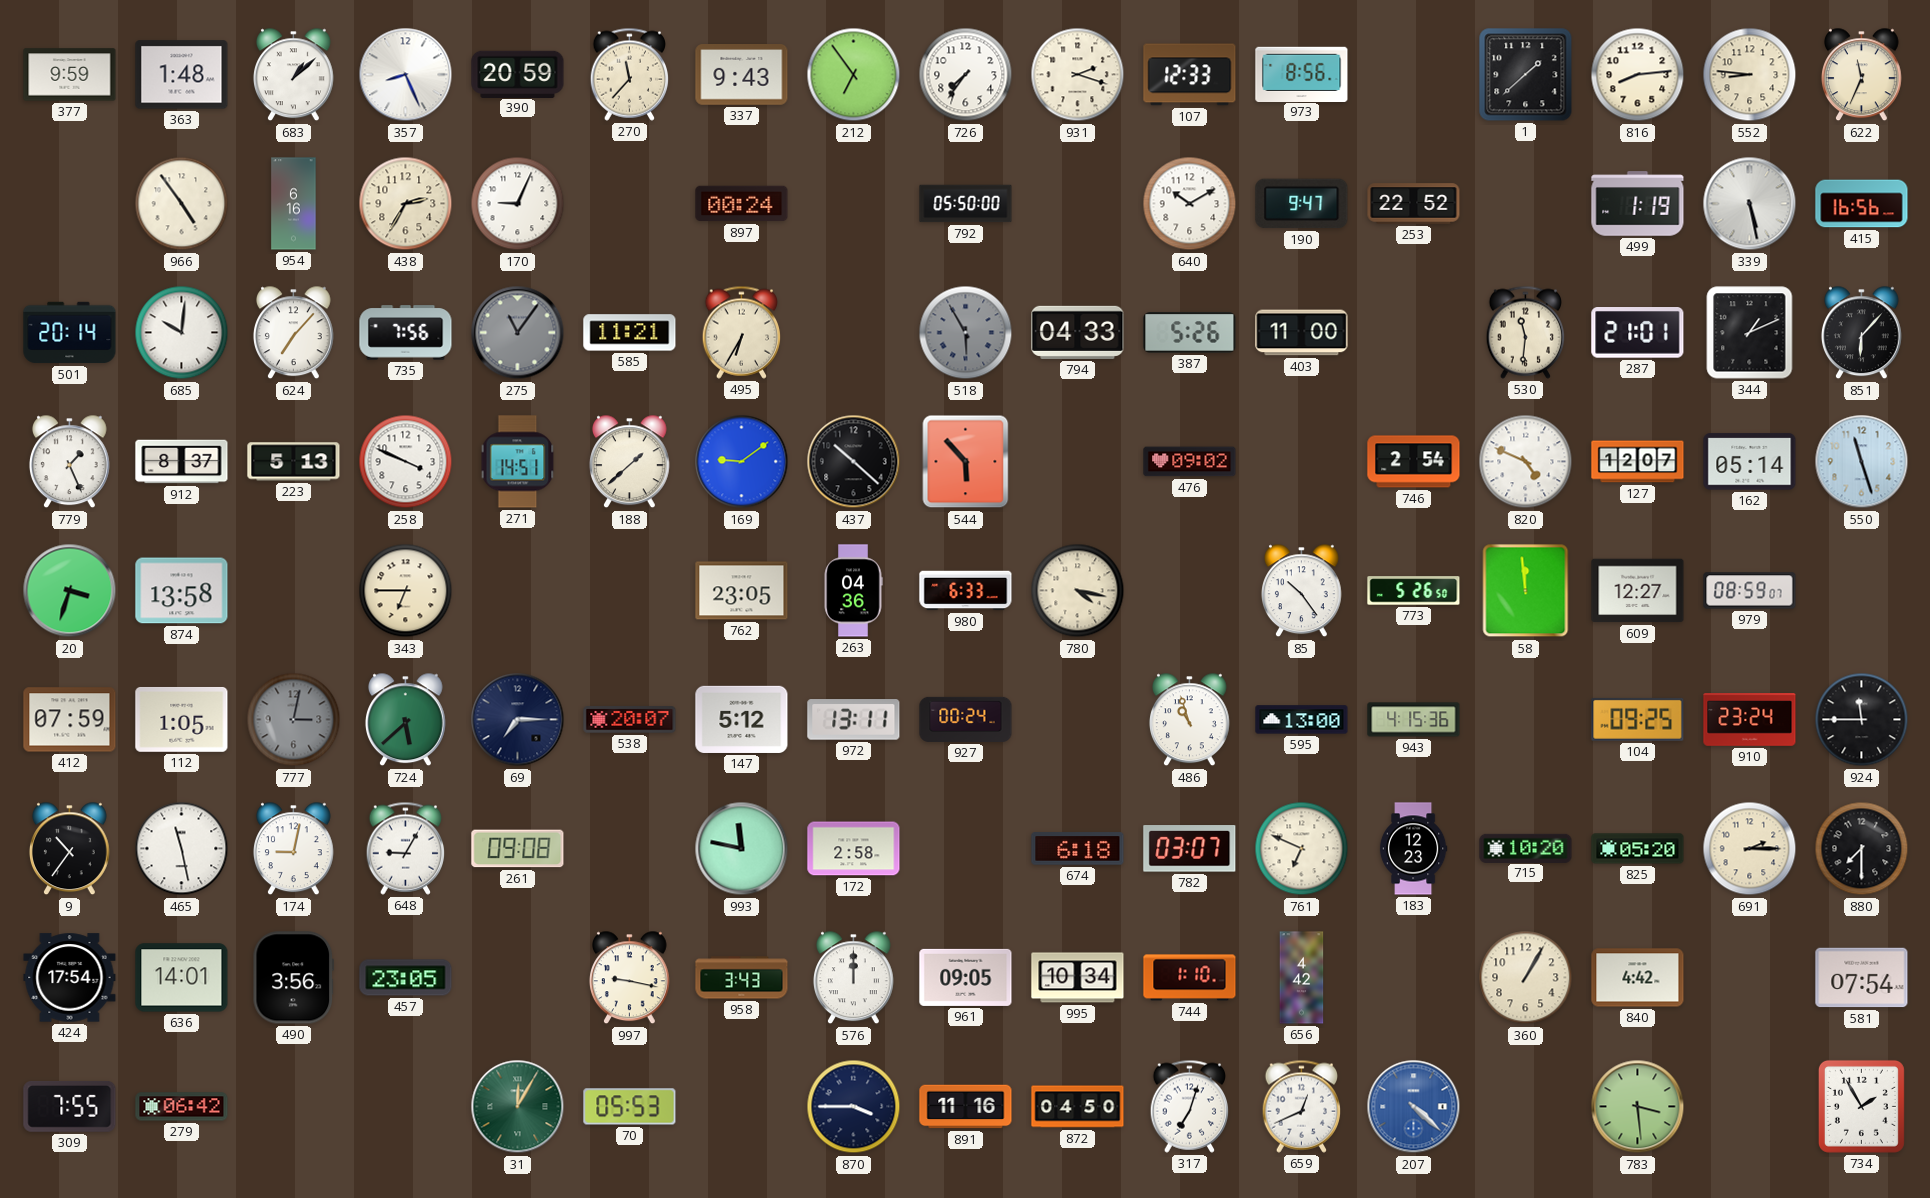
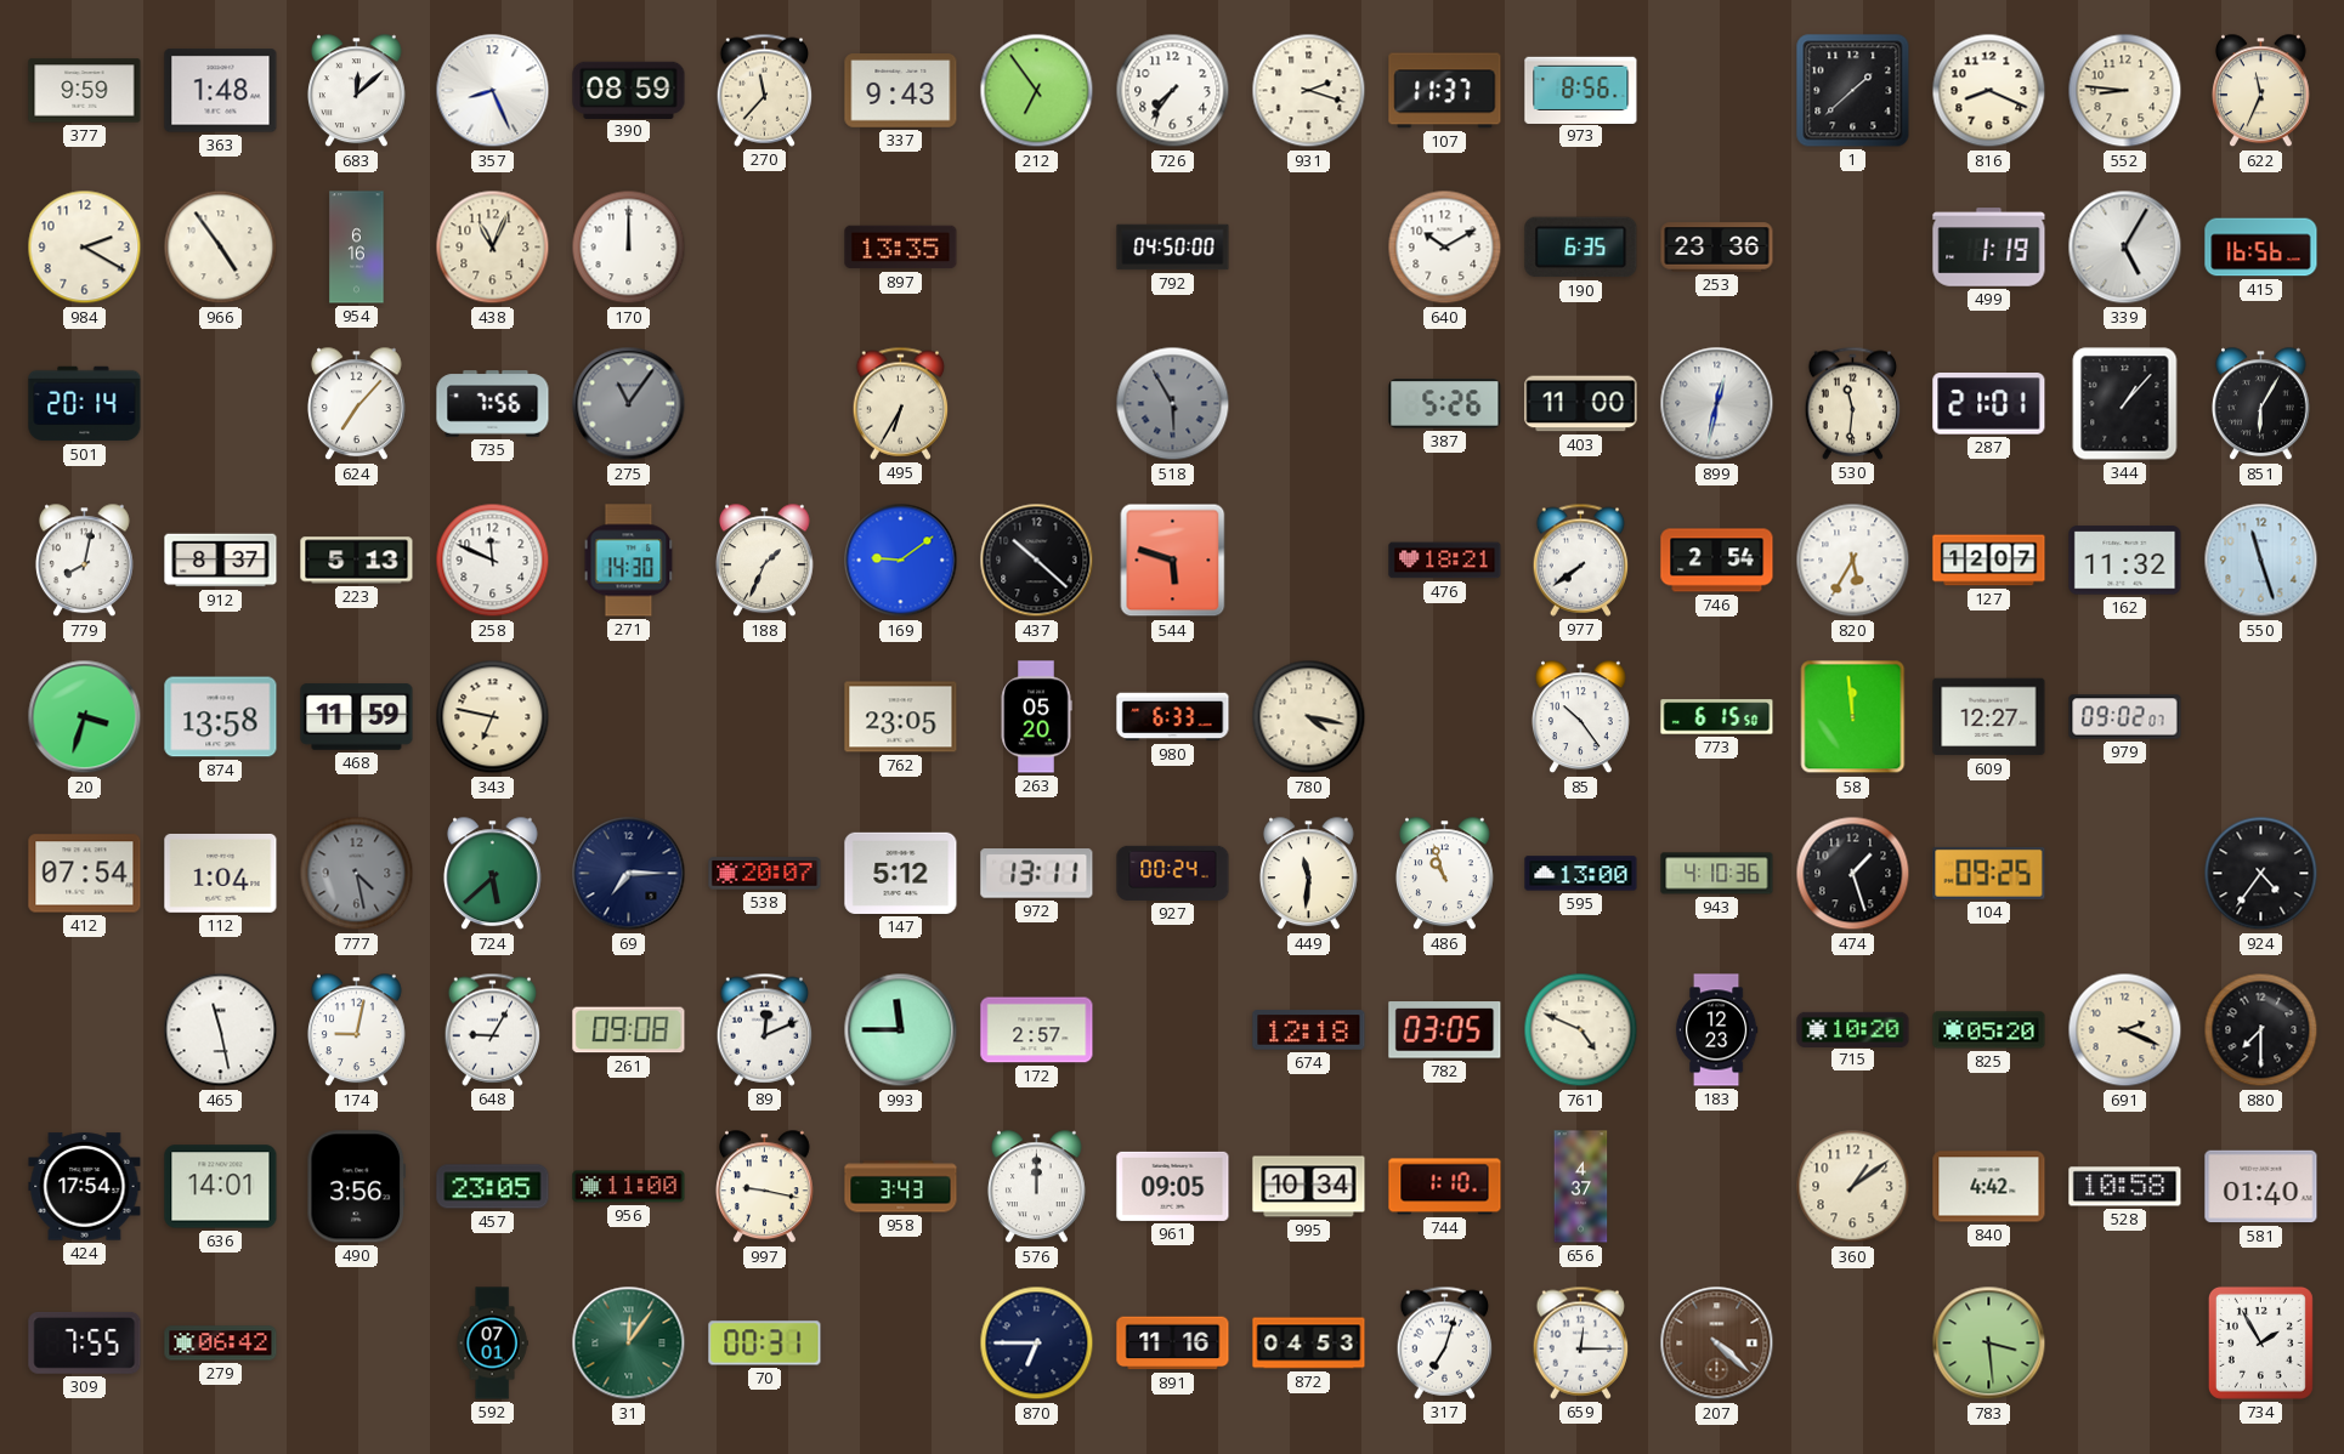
683: 1:08 -> 12:08 (357, 91)
390: 20:59 -> 08:59 (629, 90)
107: 12:33 -> 11:37 (1445, 91)
816: 8:14 -> 8:19 (1989, 91)
984: none -> 2:20 (85, 248)
438: 2:35 -> 11:04 (493, 248)
170: 9:04 -> 12:00 (629, 248)
897: 00:24 -> 13:35 (901, 248)
792: 05:50 -> 04:50 (1173, 248)
190: 9:47 -> 6:35 (1581, 248)
253: 22:52 -> 23:36 (1717, 248)
339: 5:28 -> 5:05 (2125, 248)
685: 10:01 -> none (182, 333)
585: 11:21 -> none (630, 333)
794: 04:33 -> none (1078, 332)
899: none -> 12:32 (1717, 404)
344: 1:11 -> 1:07 (2125, 404)
851: 6:07 -> 6:05 (2261, 404)
779: 1:26 -> 8:02 (85, 561)
258: 3:49 -> 11:49 (493, 561)
271: 14:51 -> 14:30 (629, 561)
188: 1:38 -> 1:34 (765, 561)
544: 5:53 -> 5:48 (1173, 561)
476: 09:02 -> 18:21 (1445, 561)
977: none -> 7:39 (1581, 560)
820: 4:49 -> 5:35 (1853, 561)
162: 05:14 -> 11:32 (2125, 561)
468: none -> 11:59 (357, 717)
343: 6:45 -> 6:47 (493, 717)
263: 04:36 -> 05:20 (1036, 717)
773: 5:26 -> 6:15 (1717, 717)
979: 08:59 -> 09:02 (2125, 717)
412: 07:59 -> 07:54 (85, 874)
112: 1:05 -> 1:04 (221, 873)
777: 3:02 -> 4:28 (357, 874)
449: none -> 11:31 (1309, 874)
943: 4:15 -> 4:10 (1717, 874)
474: none -> 1:27 (1853, 874)
910: 23:24 -> none (1750, 720)
924: 11:45 -> 4:36 (2261, 874)
9: 10:36 -> none (70, 849)
89: none -> 12:11 (765, 1029)
993: 11:47 -> 11:45 (901, 1030)
172: 2:58 -> 2:57 (1037, 1030)
674: 6:18 -> 12:18 (1309, 1030)
782: 03:07 -> 03:05 (1445, 1030)
761: 6:49 -> 4:49 (1581, 1030)
691: 2:15 -> 2:19 (2125, 1030)
956: none -> 11:00 (629, 1187)
656: 4:42 -> 4:37 (1581, 1187)
360: 1:05 -> 1:09 (1853, 1187)
528: none -> 10:58 (2125, 1187)
581: 07:54 -> 01:40 (2261, 1187)
592: none -> 07:01 (492, 1344)
31: 12:05 -> 12:06 (629, 1344)
70: 05:53 -> 00:31 (765, 1344)
870: 3:45 -> 6:45 (1037, 1344)
872: 04:50 -> 04:53 (1309, 1344)
659: 12:41 -> 12:15 (1581, 1342)
207 dial: blue -> brown (1717, 1344)
